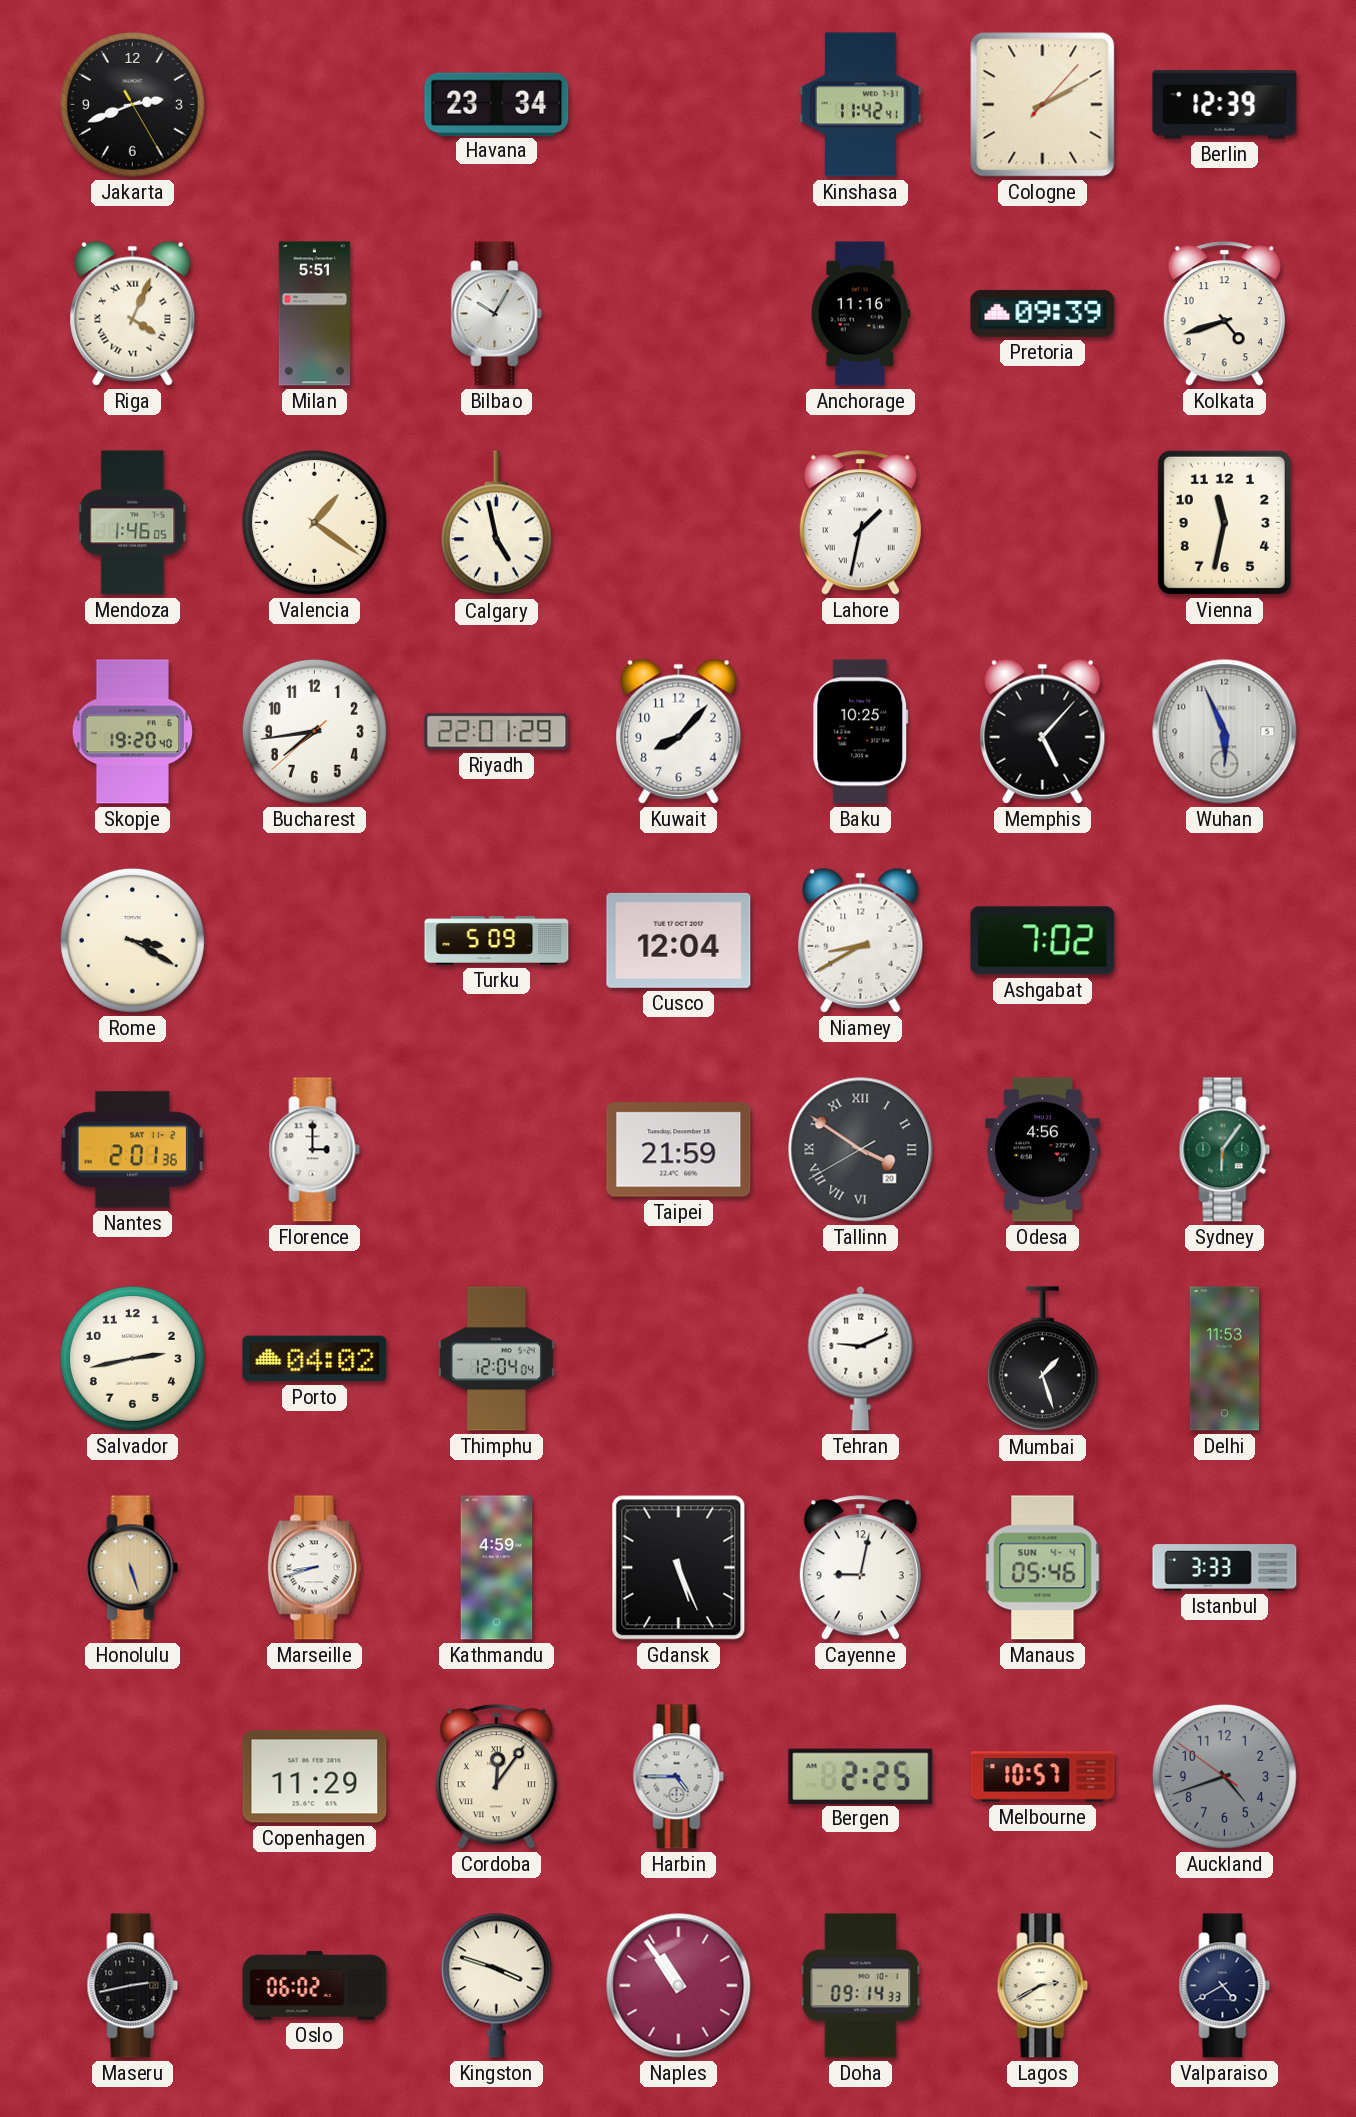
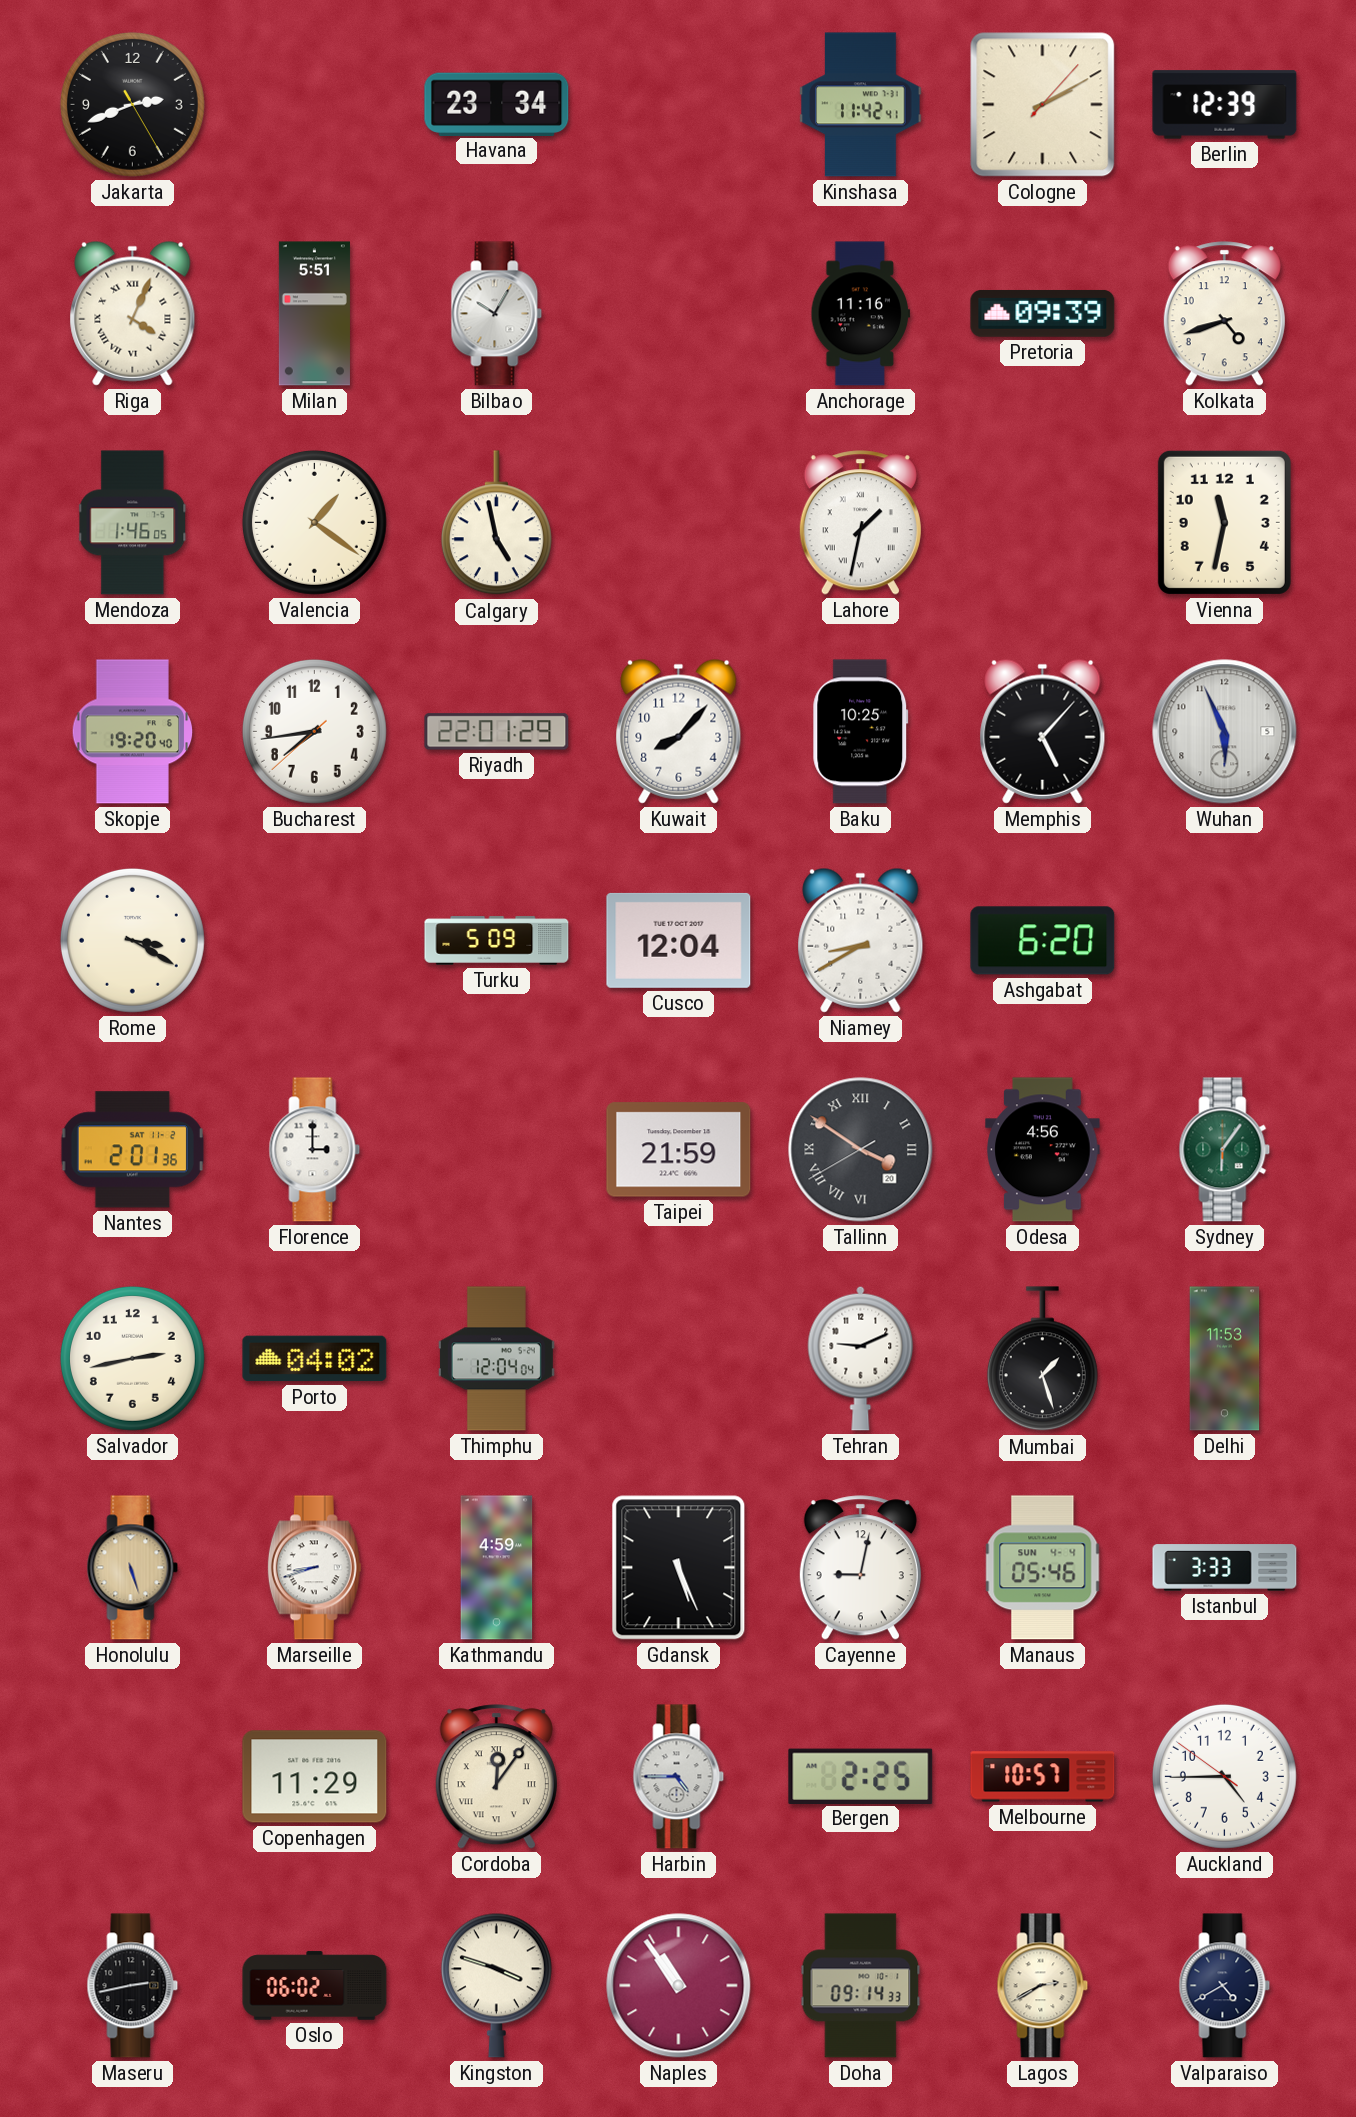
Ashgabat: 7:02 -> 6:20 (1043, 941)
Auckland: 4:41 -> 4:44 (1224, 1776)
Auckland dial: grey -> white (1224, 1776)
